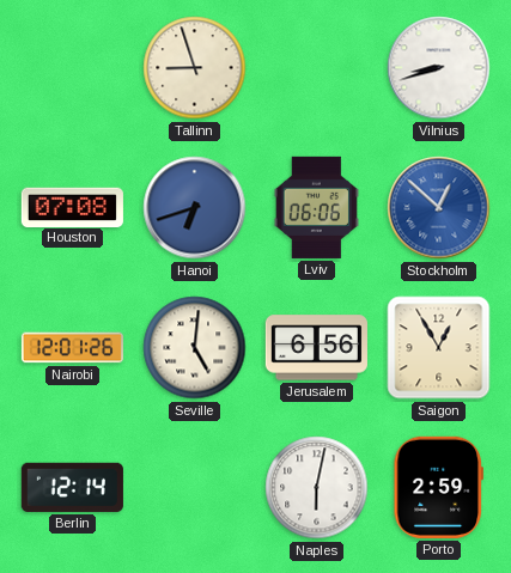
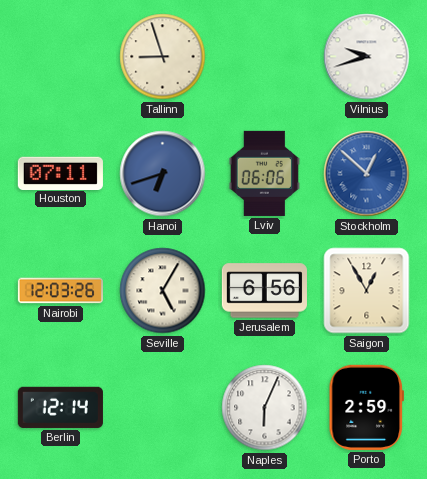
Vilnius: 8:42 -> 9:42 (367, 57)
Houston: 07:08 -> 07:11 (60, 173)
Nairobi: 12:01 -> 12:03 (60, 291)
Seville: 5:01 -> 5:05 (163, 291)
Naples: 6:02 -> 6:04 (265, 408)
